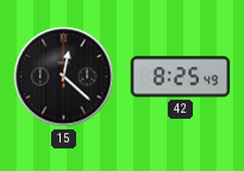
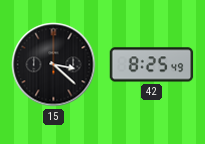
15: 12:22 -> 3:22 (54, 65)
